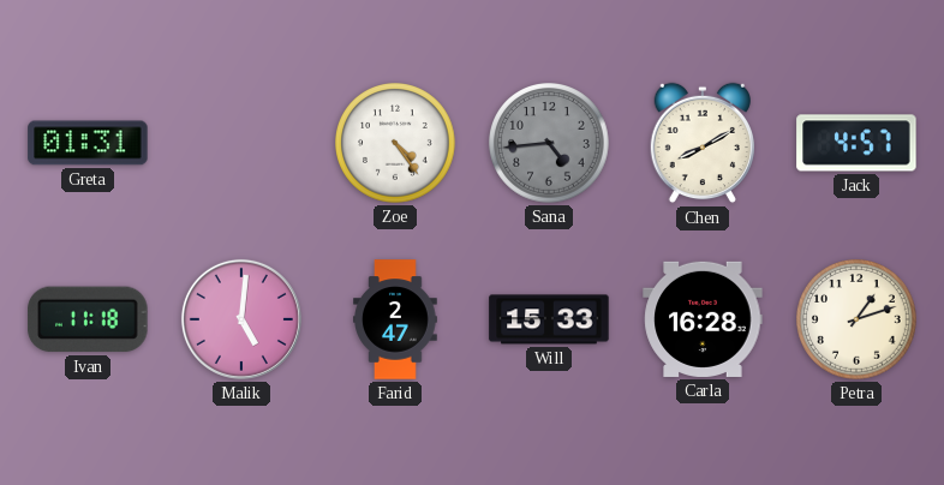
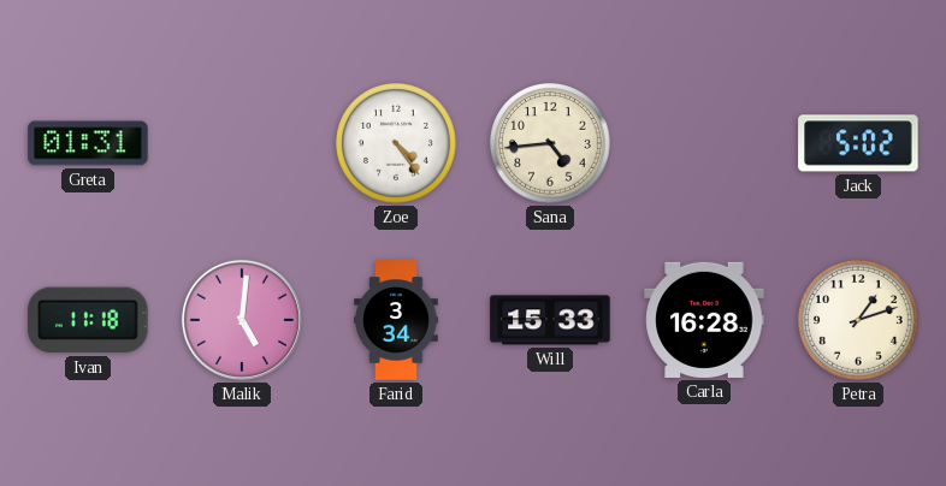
Sana dial: grey -> cream (551, 144)
Chen: 8:10 -> none (701, 143)
Jack: 4:57 -> 5:02 (858, 143)
Farid: 2:47 -> 3:34 (396, 320)
